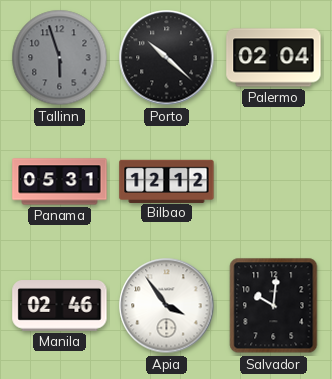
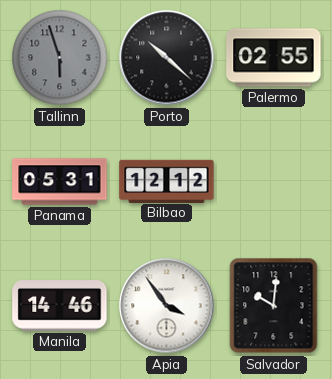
Palermo: 02:04 -> 02:55 (274, 58)
Manila: 02:46 -> 14:46 (60, 306)
